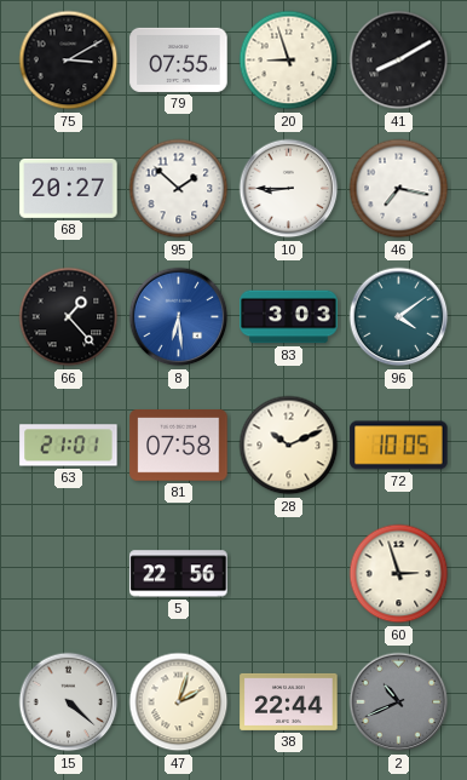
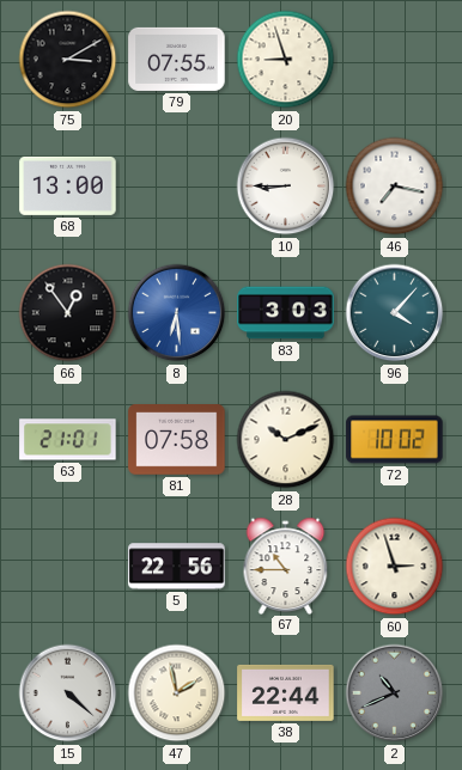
41: 8:10 -> none (399, 61)
68: 20:27 -> 13:00 (68, 185)
95: 1:52 -> none (179, 189)
66: 1:23 -> 12:54 (68, 313)
96: 4:09 -> 4:07 (395, 313)
72: 10:05 -> 10:02 (395, 440)
67: none -> 10:45 (286, 566)
47: 2:03 -> 1:58 (177, 693)
